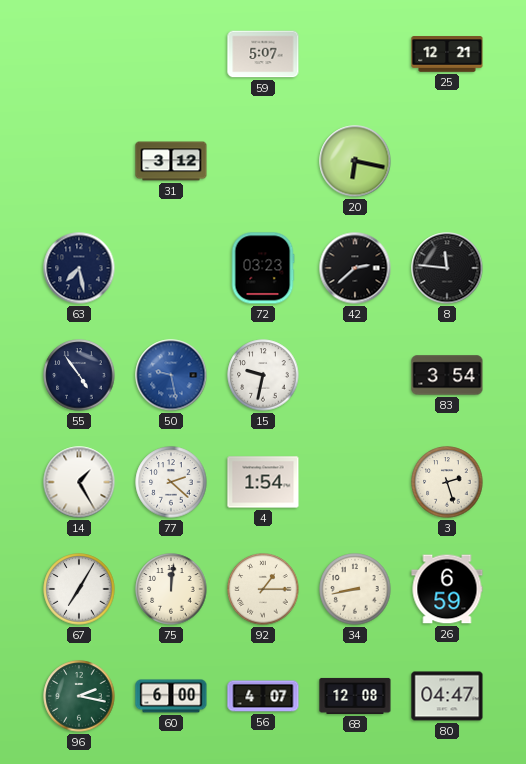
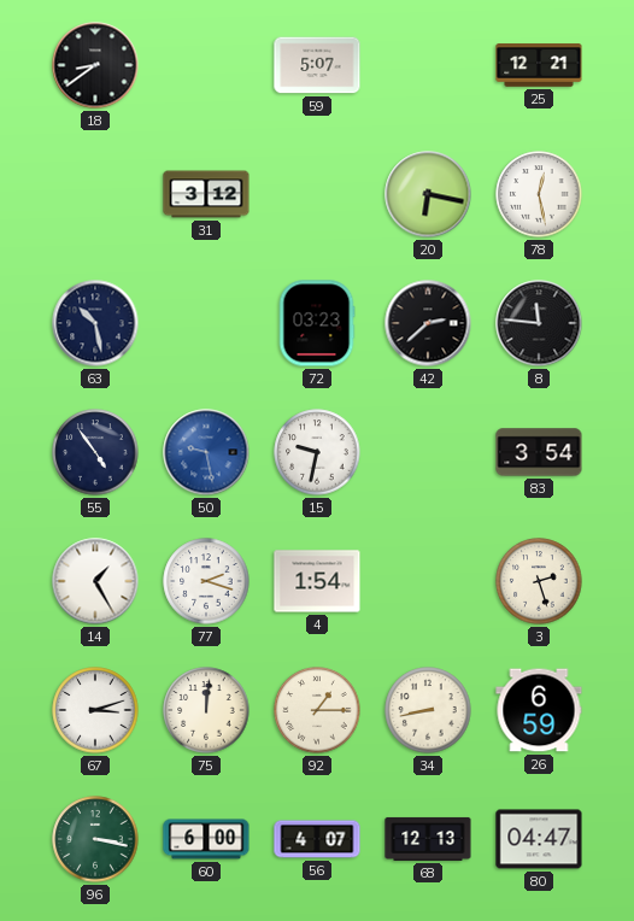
18: none -> 8:39 (95, 65)
78: none -> 12:28 (539, 194)
63: 7:28 -> 10:28 (95, 323)
77: 2:22 -> 2:18 (206, 581)
67: 7:05 -> 3:12 (95, 710)
96: 2:17 -> 3:17 (95, 839)
68: 12:08 -> 12:13 (428, 839)
